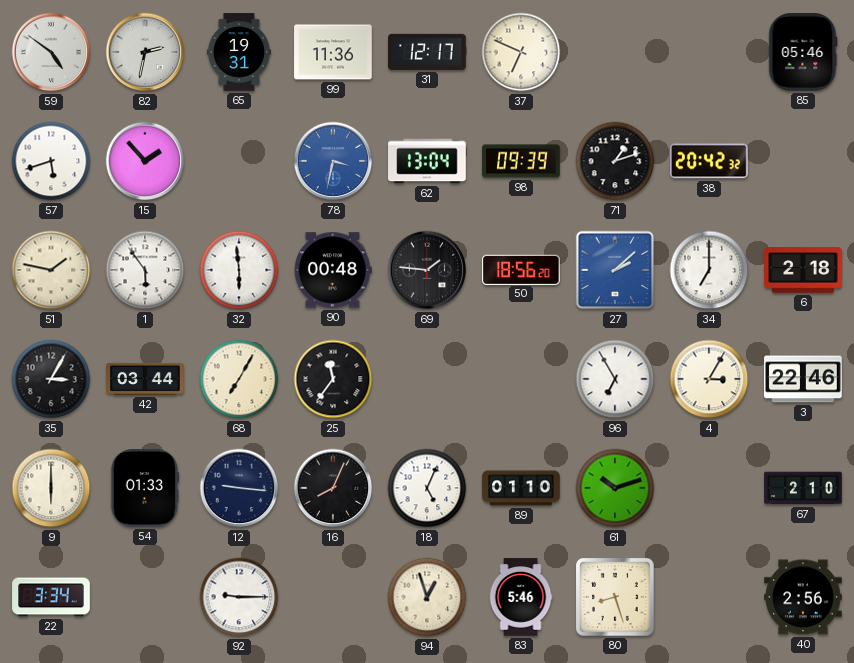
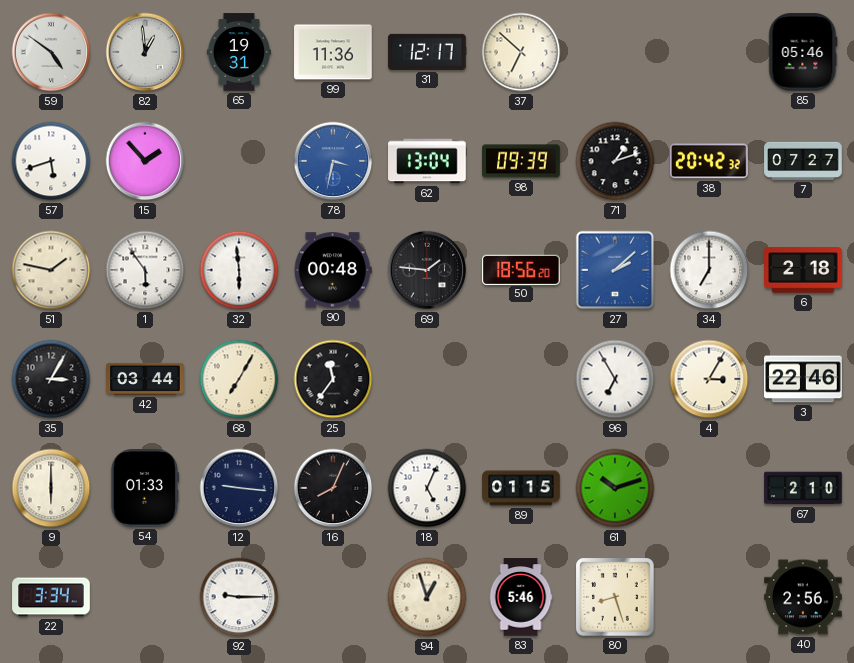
82: 2:32 -> 12:59 (145, 52)
37: 6:49 -> 6:52 (521, 52)
7: none -> 07:27 (803, 161)
89: 01:10 -> 01:15 (521, 488)
